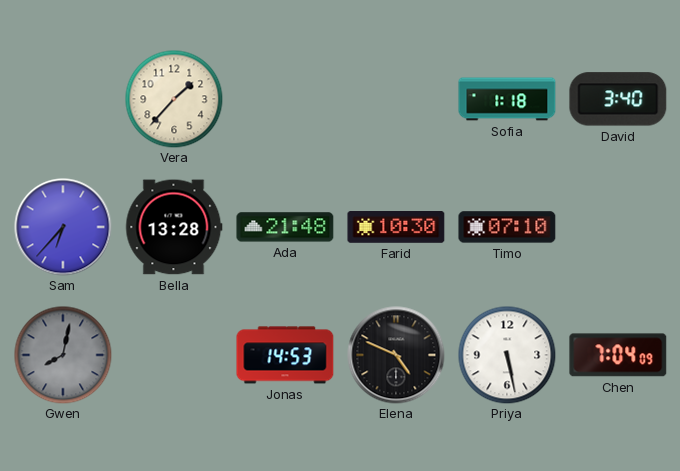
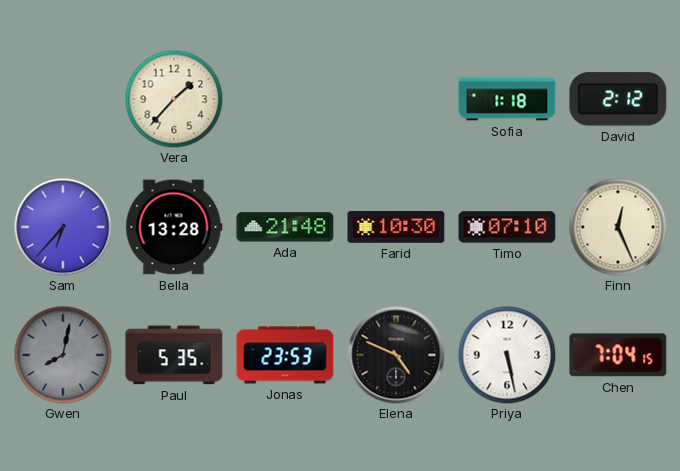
David: 3:40 -> 2:12 (618, 99)
Finn: none -> 12:26 (618, 227)
Paul: none -> 5:35 (174, 355)
Jonas: 14:53 -> 23:53 (285, 355)
Chen: 7:04:09 -> 7:04:15 (618, 355)
